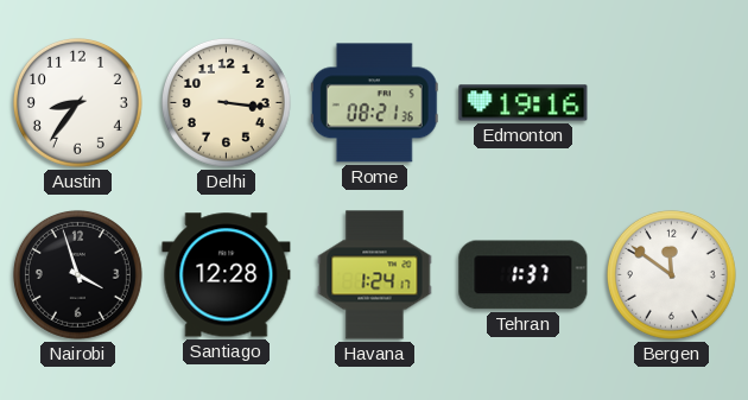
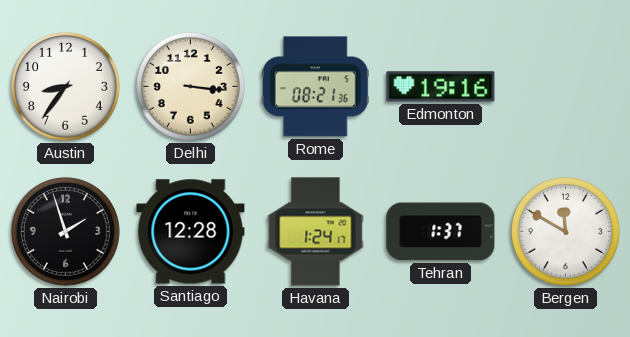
Nairobi: 3:57 -> 1:57 (65, 231)
Bergen: 11:51 -> 11:50 (565, 231)
